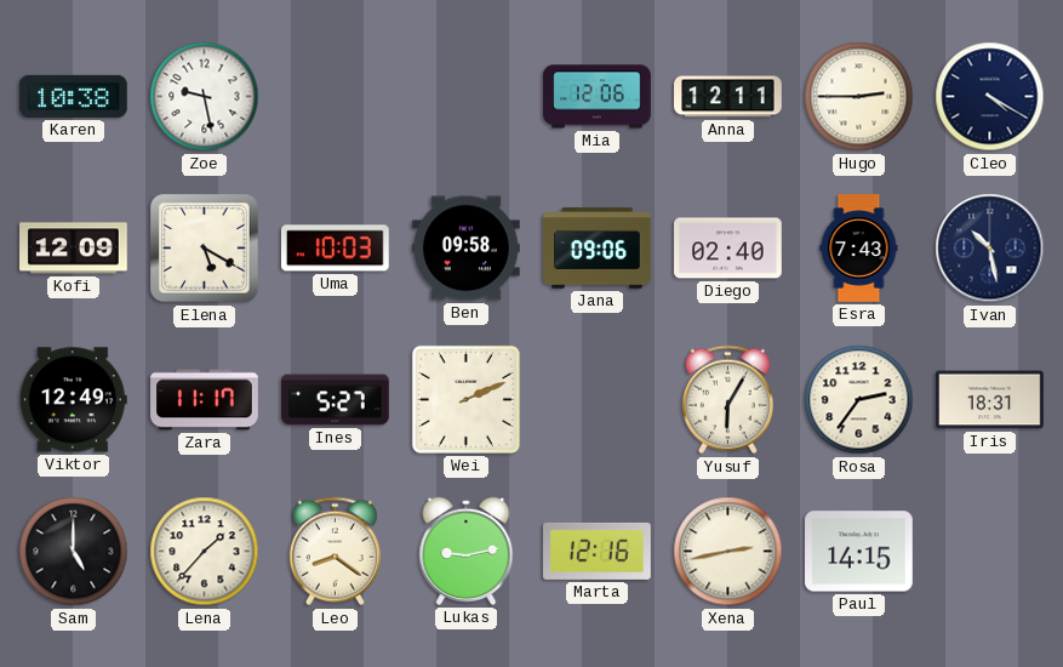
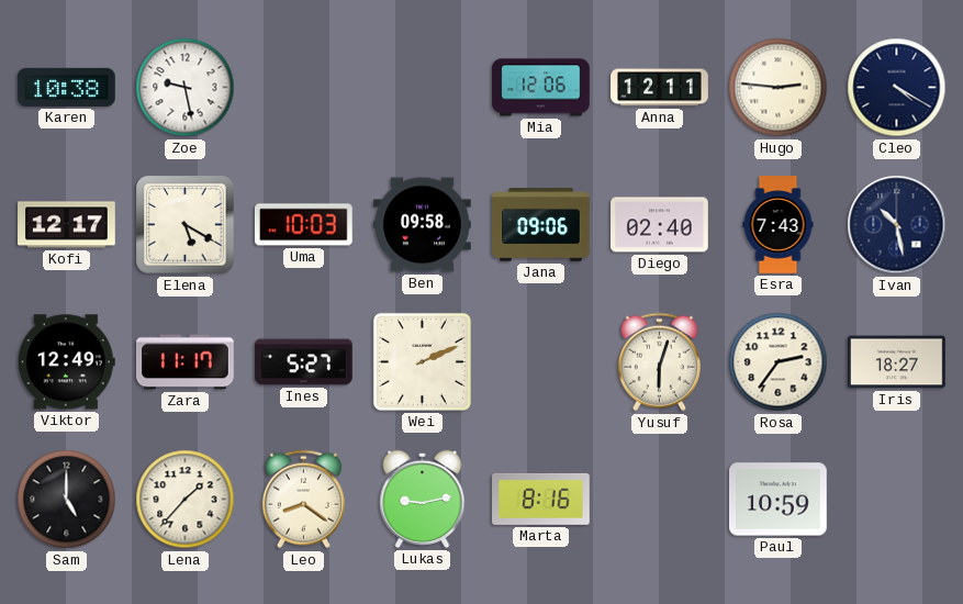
Hugo: 2:45 -> 2:46 (779, 88)
Kofi: 12:09 -> 12:17 (67, 225)
Yusuf: 6:05 -> 6:03 (659, 362)
Iris: 18:31 -> 18:27 (897, 362)
Marta: 12:16 -> 8:16 (541, 499)
Xena: 2:43 -> none (728, 552)
Paul: 14:15 -> 10:59 (779, 500)
